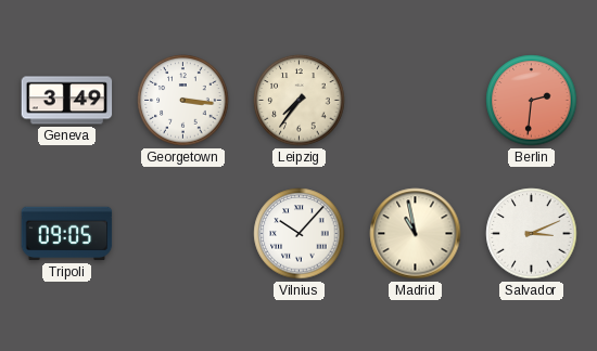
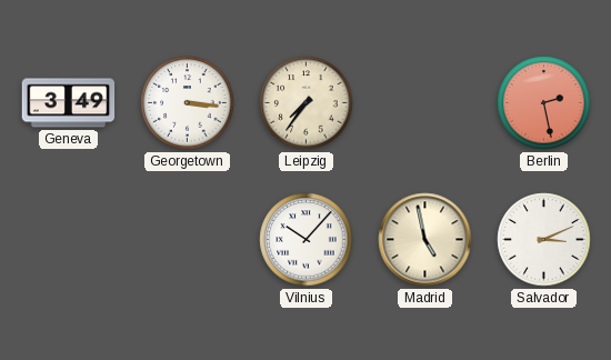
Berlin: 2:31 -> 2:28 (544, 103)
Tripoli: 09:05 -> none (67, 234)
Madrid: 10:58 -> 4:58 (425, 240)
